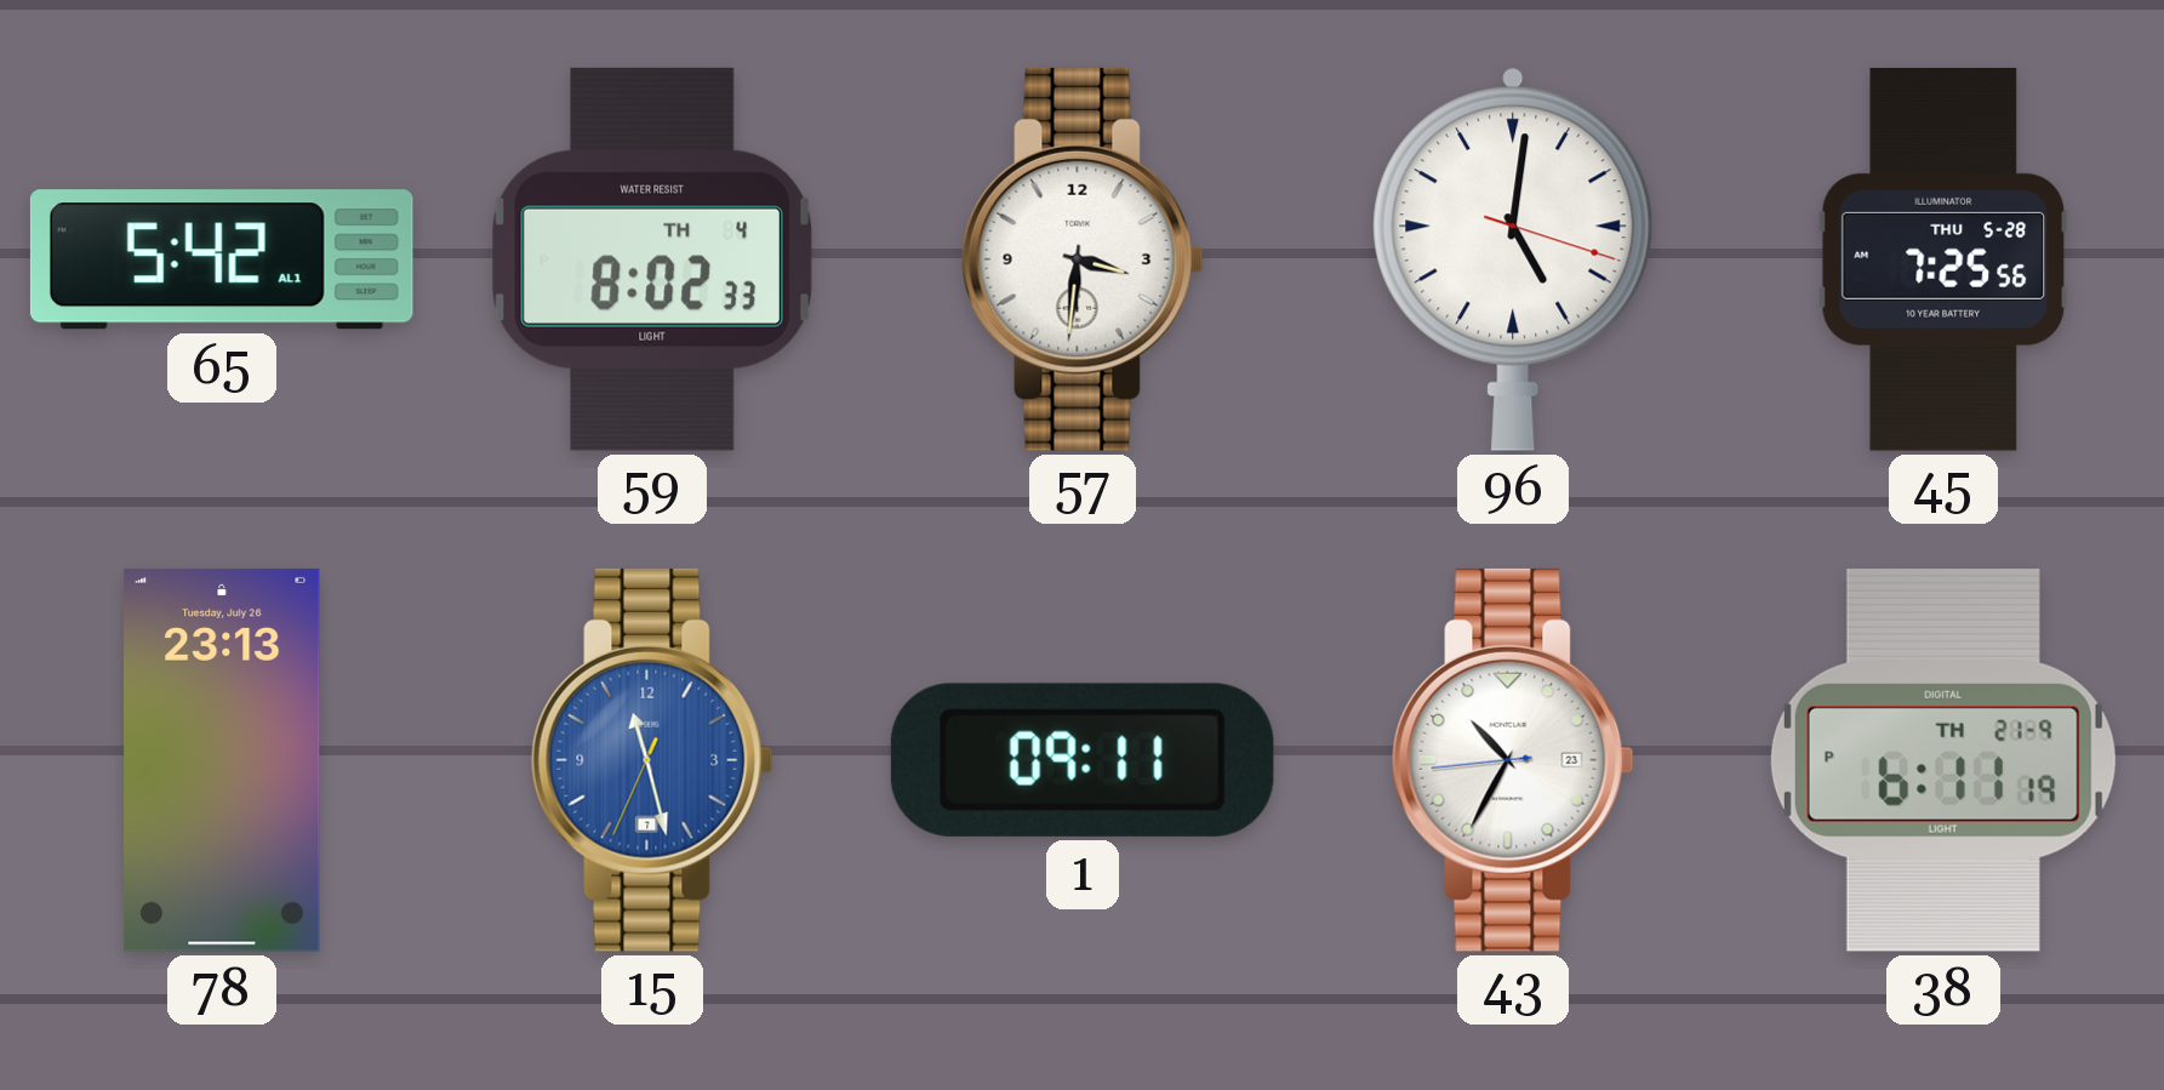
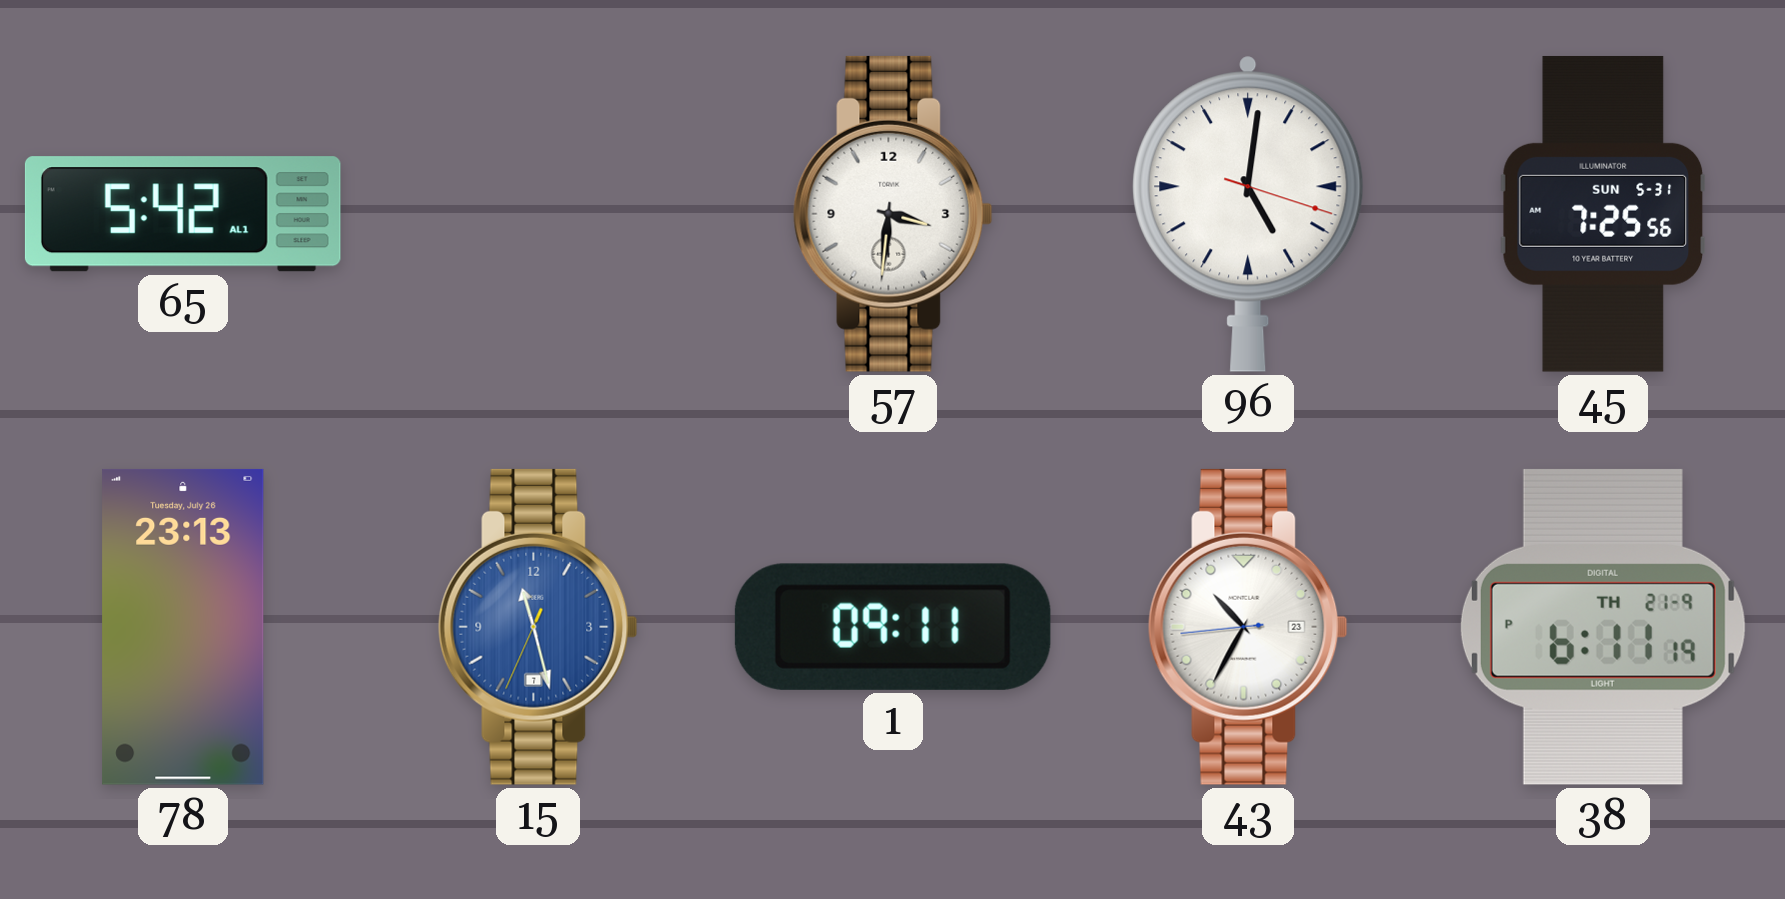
59: 8:02 -> none (652, 259)
45 date: THU 5-28 -> SUN 5-31 (1603, 214)
